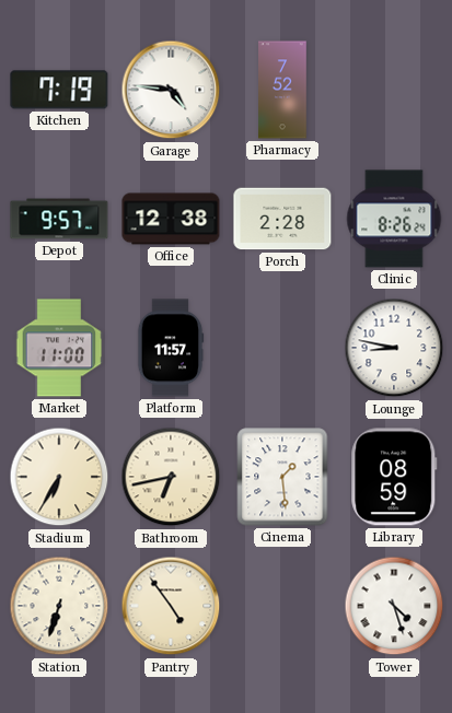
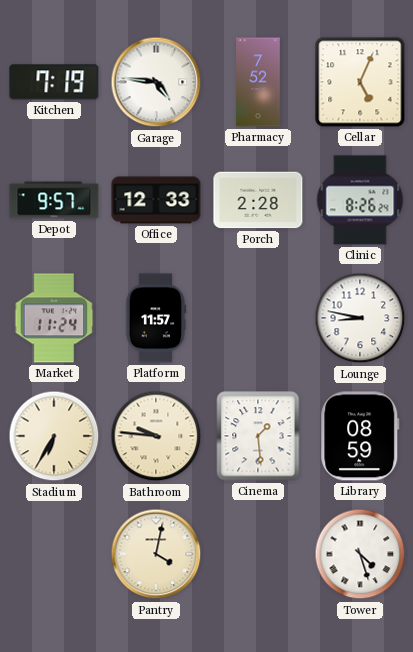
Cellar: none -> 5:04 (360, 82)
Office: 12:38 -> 12:33 (156, 200)
Market: 11:00 -> 11:24 (54, 318)
Bathroom: 6:43 -> 9:46 (156, 436)
Station: 6:33 -> none (59, 606)
Pantry: 4:54 -> 4:02 (156, 554)
